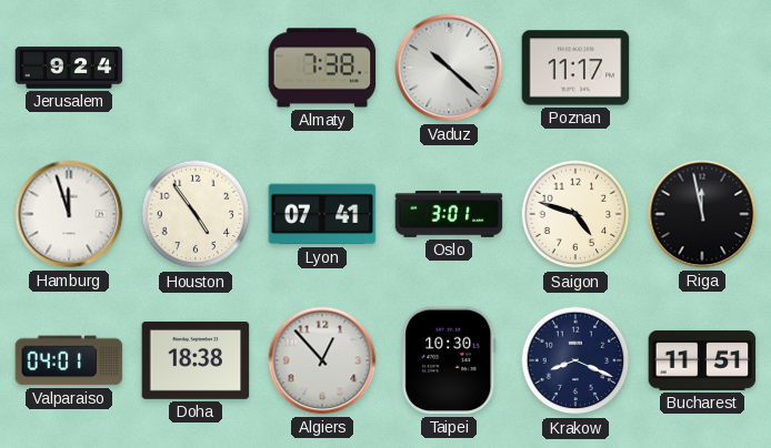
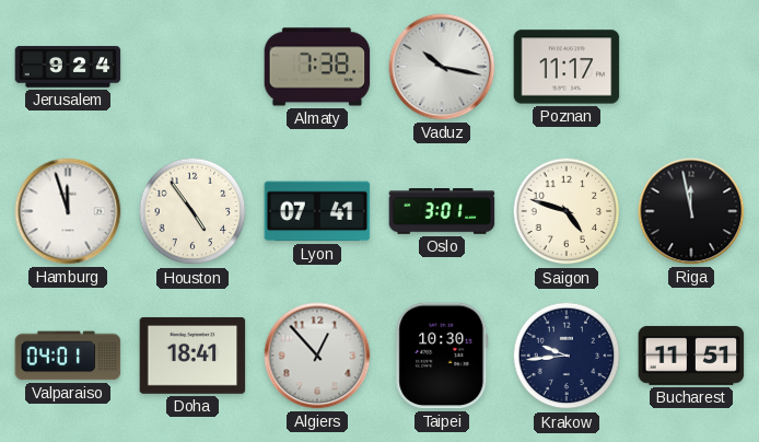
Vaduz: 10:22 -> 10:17 (442, 67)
Doha: 18:38 -> 18:41 (192, 356)
Krakow: 8:19 -> 9:44 (567, 356)
